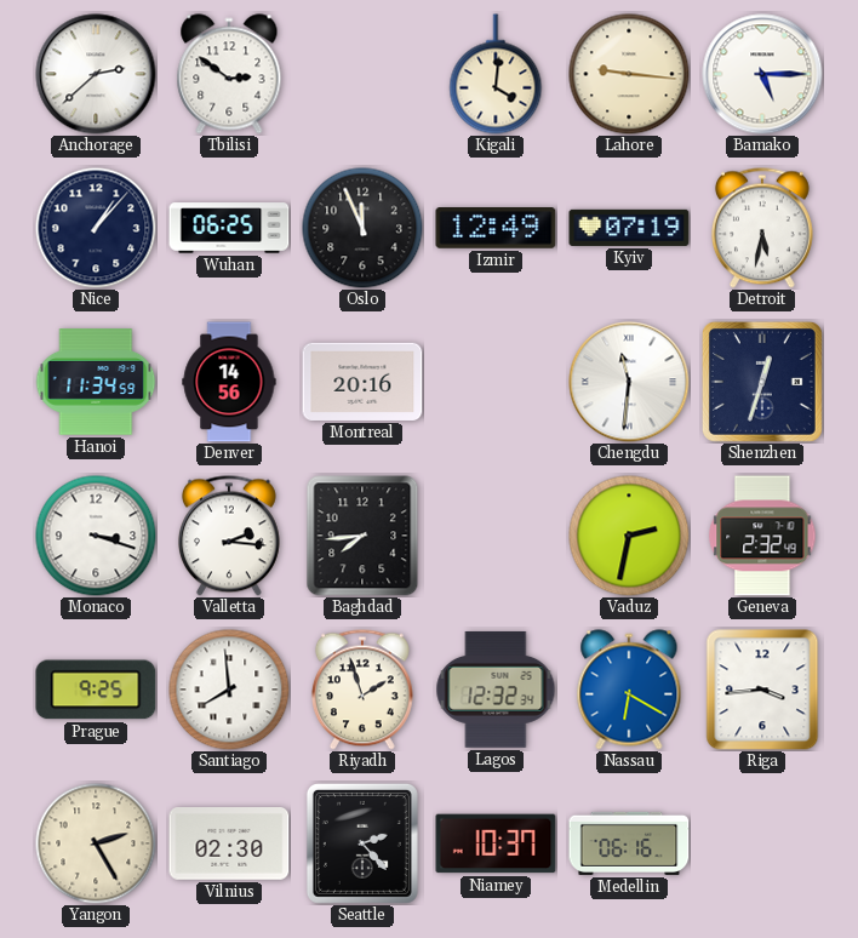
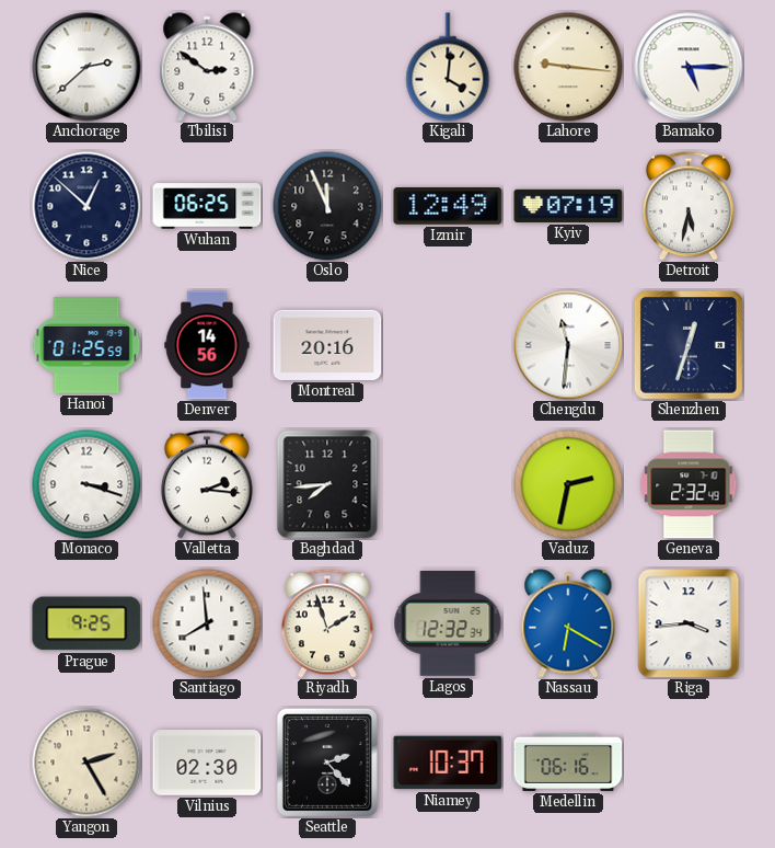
Nice: 1:07 -> 12:52 (86, 206)
Hanoi: 11:34 -> 01:25 (86, 345)
